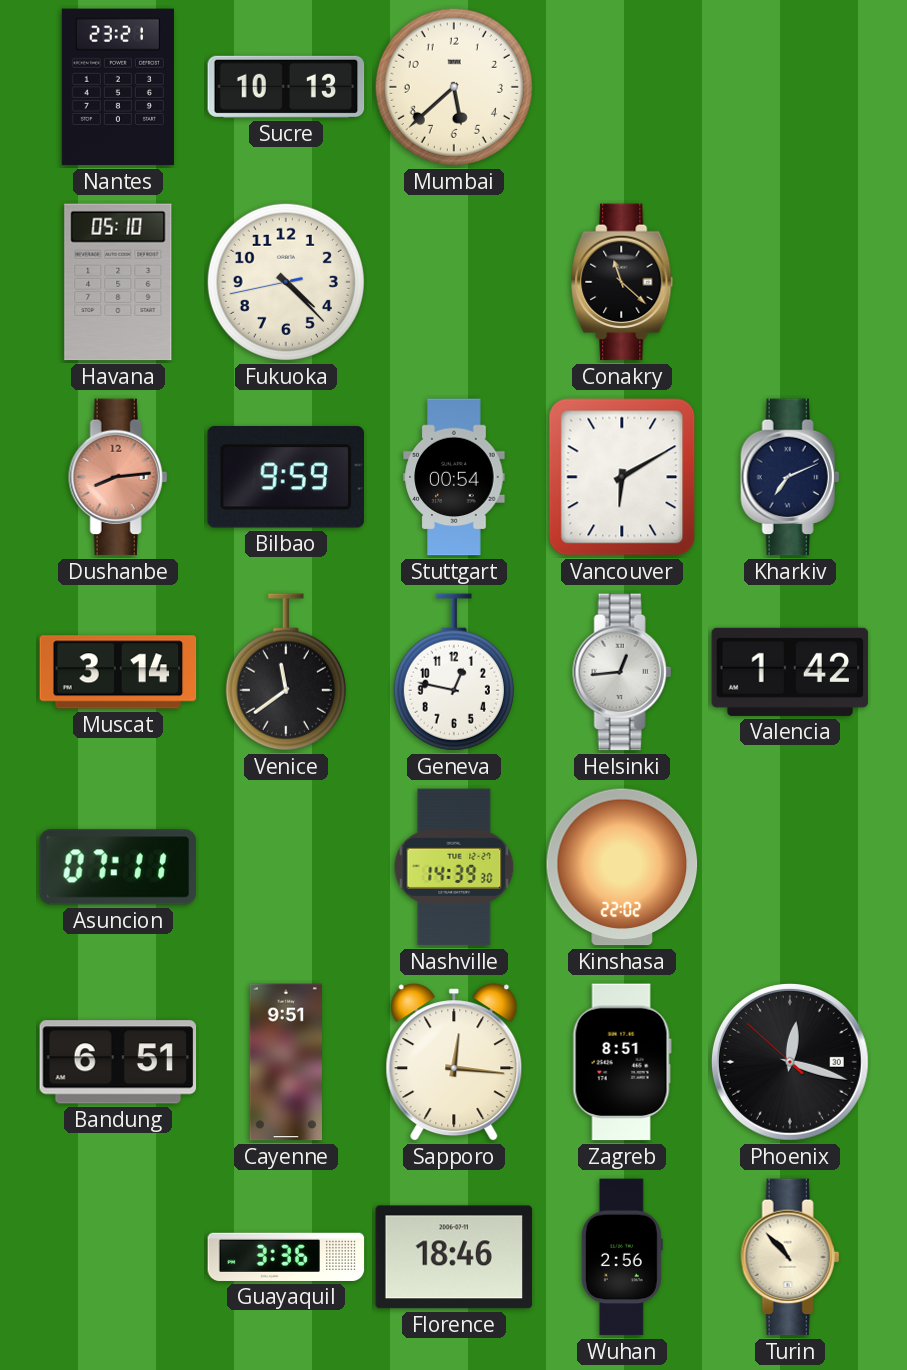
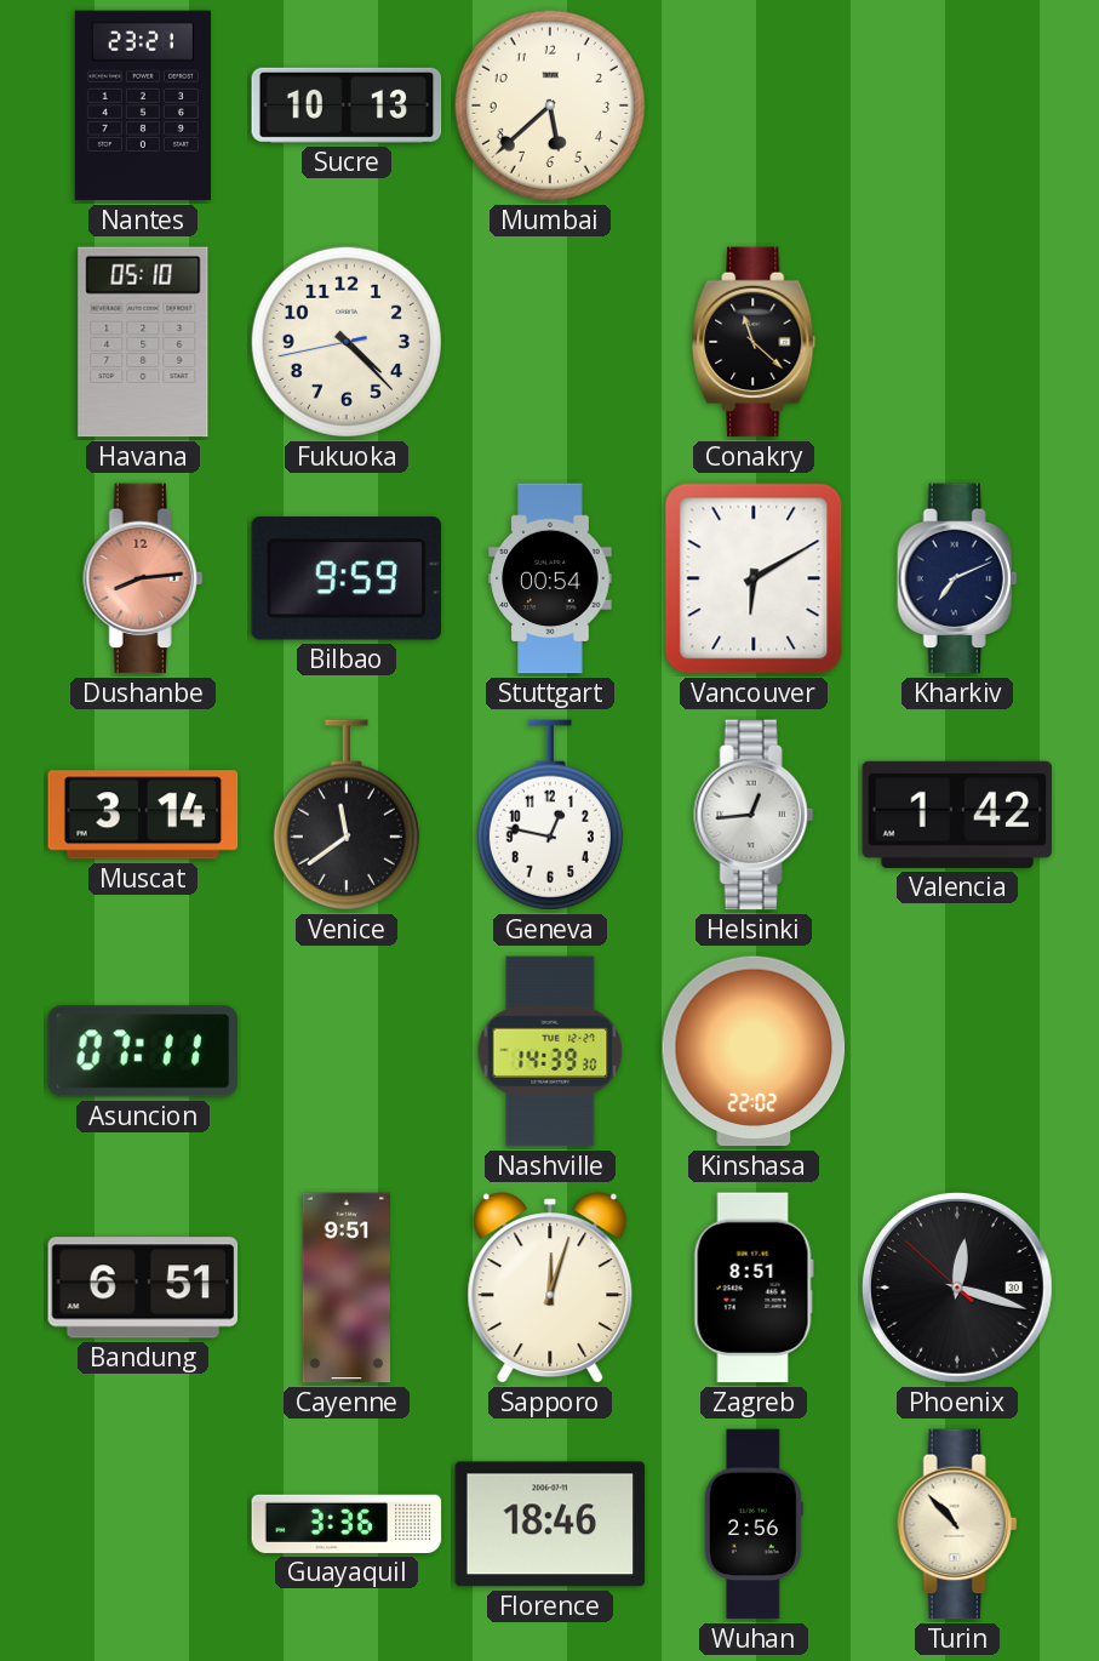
Sapporo: 12:16 -> 12:03 (550, 1288)
